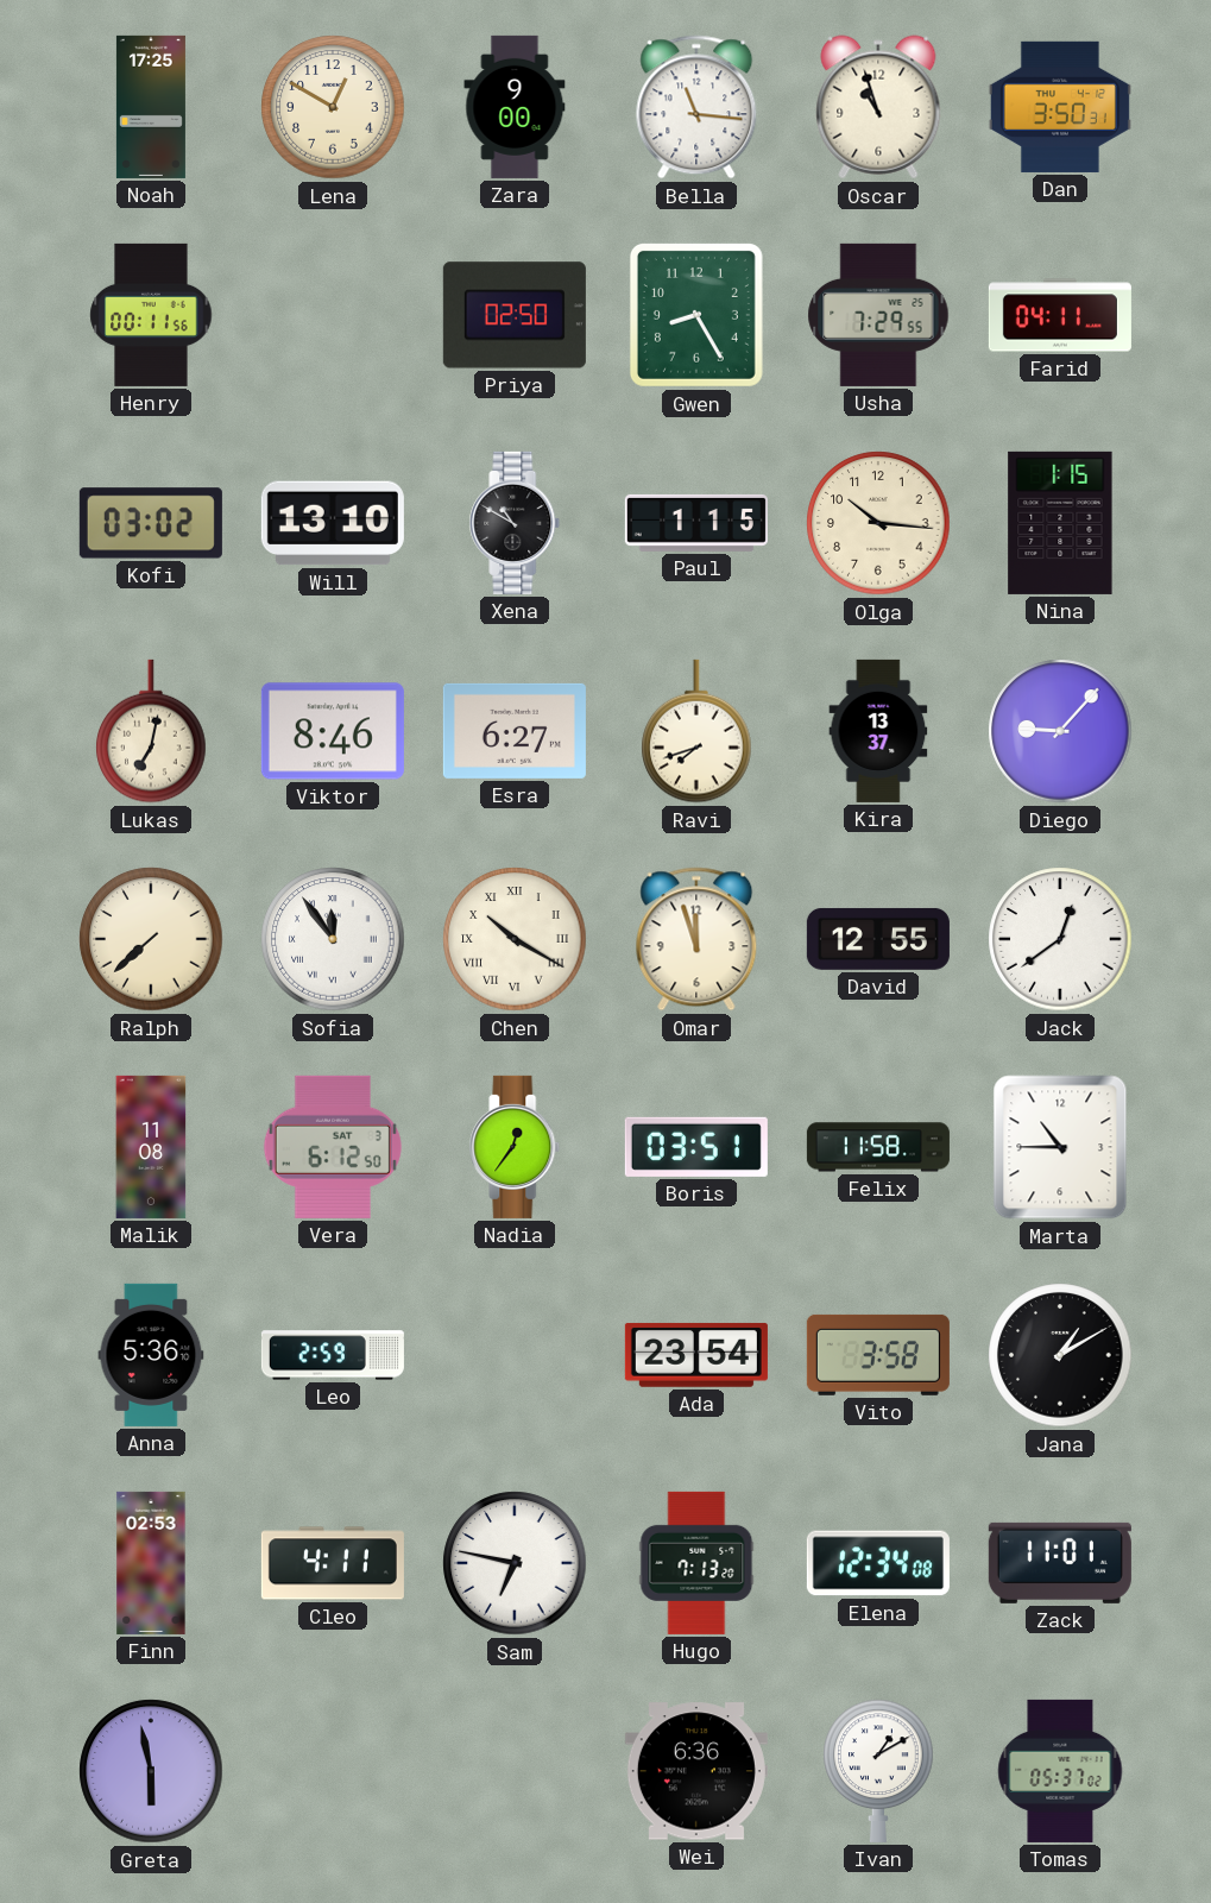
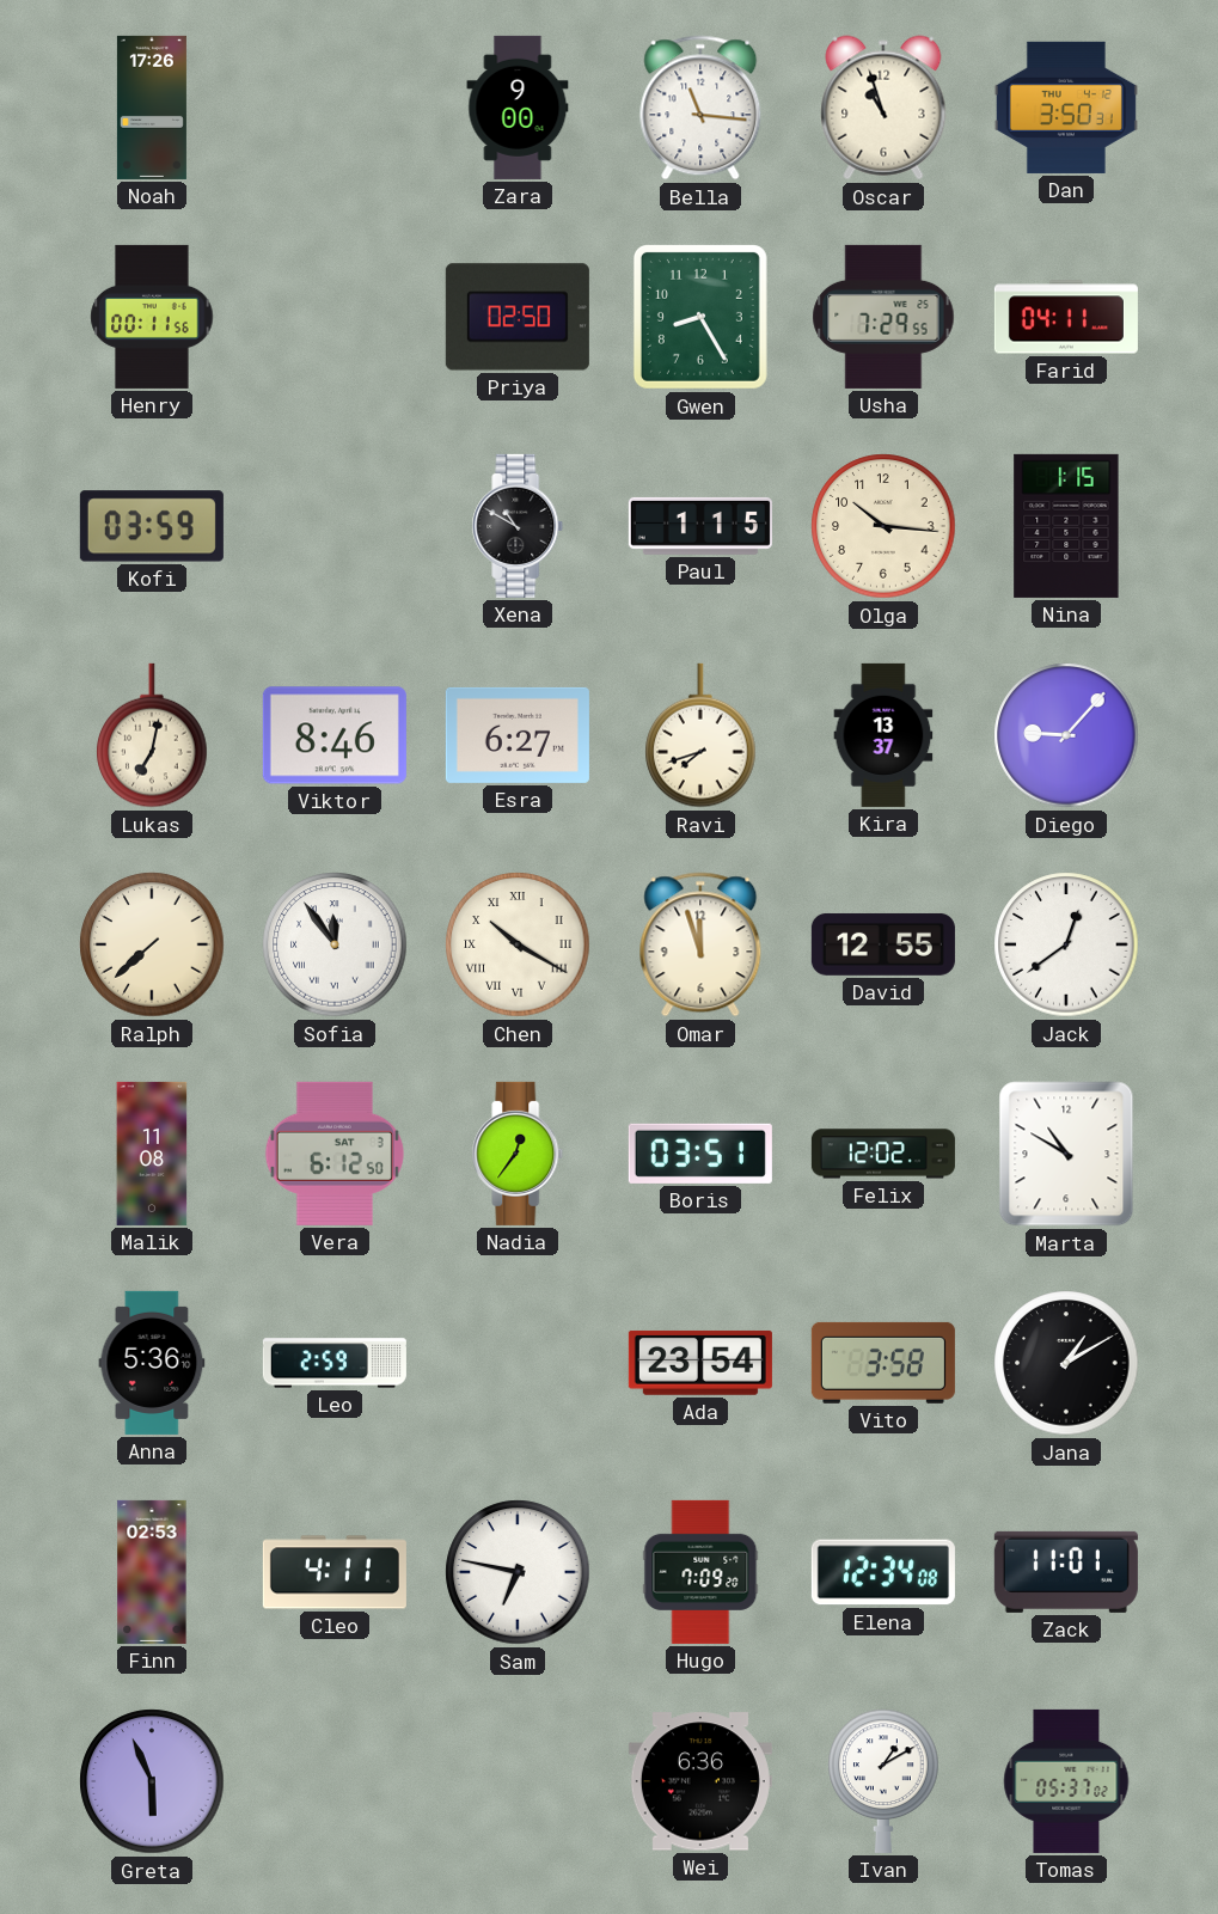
Noah: 17:25 -> 17:26 (152, 108)
Lena: 12:50 -> none (333, 107)
Kofi: 03:02 -> 03:59 (152, 526)
Will: 13:10 -> none (333, 523)
Felix: 11:58 -> 12:02 (883, 1154)
Marta: 10:45 -> 10:50 (1066, 1154)
Hugo: 7:13 -> 7:09 (700, 1572)
Greta: 5:58 -> 5:56 (152, 1781)
